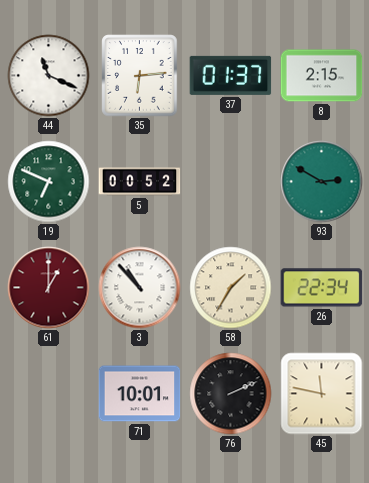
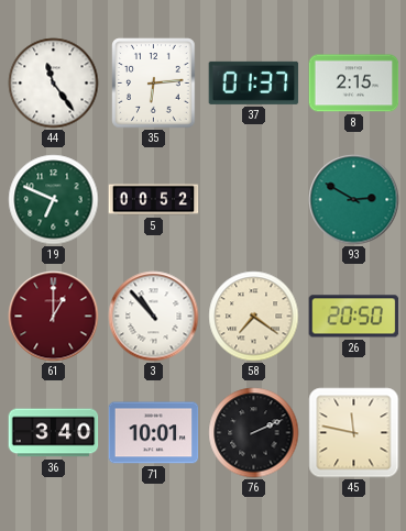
44: 11:19 -> 11:24 (54, 84)
58: 1:35 -> 7:21 (254, 317)
26: 22:34 -> 20:50 (354, 317)
36: none -> 3:40 (54, 433)
